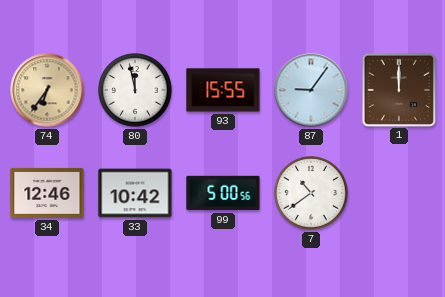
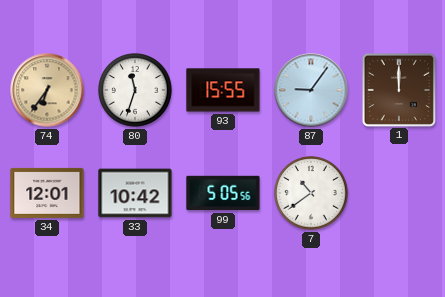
80: 11:58 -> 11:33 (135, 90)
34: 12:46 -> 12:01 (47, 193)
99: 5:00 -> 5:05 (223, 193)
